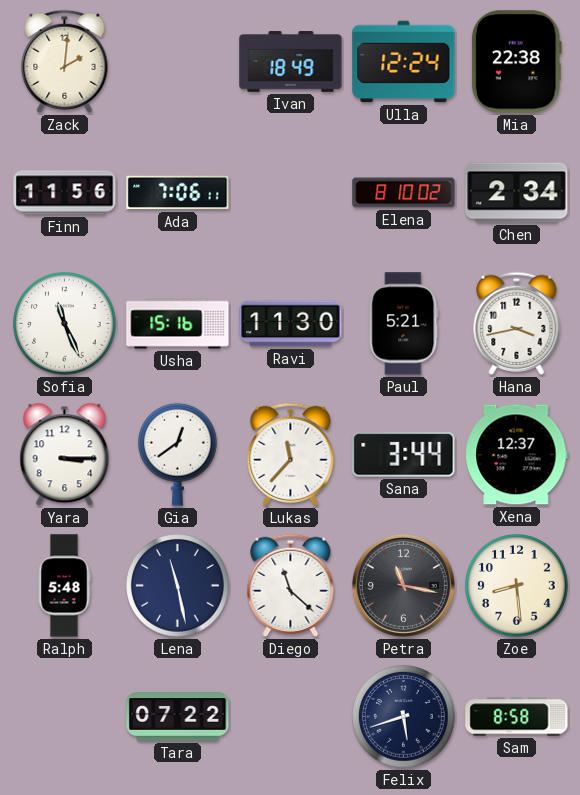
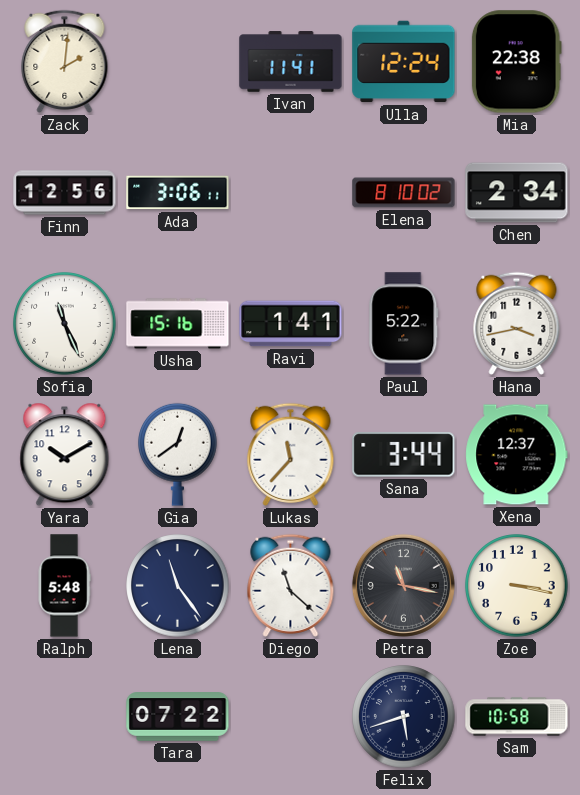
Ivan: 18:49 -> 11:41 (291, 62)
Finn: 11:56 -> 12:56 (65, 193)
Ada: 7:06 -> 3:06 (178, 193)
Ravi: 11:30 -> 1:41 (291, 324)
Paul: 5:21 -> 5:22 (404, 324)
Yara: 3:15 -> 10:10 (65, 455)
Lena: 11:28 -> 11:24 (178, 586)
Zoe: 8:29 -> 3:17 (517, 586)
Sam: 8:58 -> 10:58 (517, 717)
